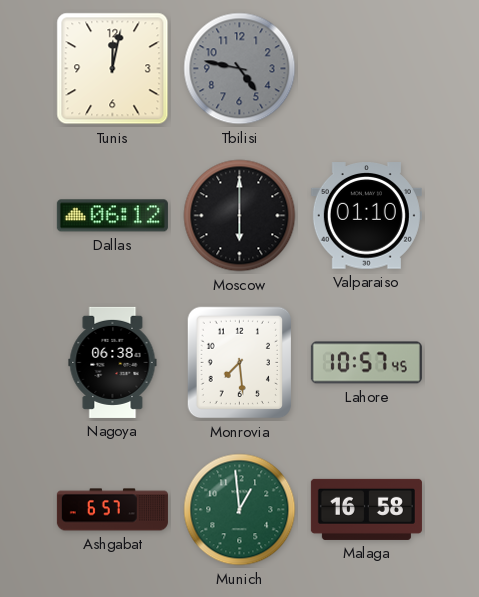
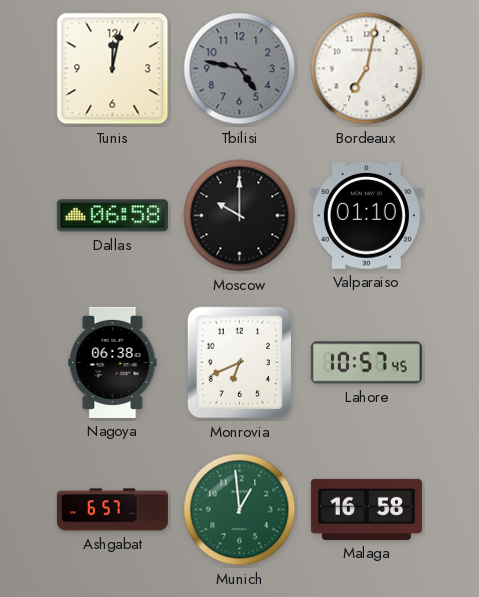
Bordeaux: none -> 7:02 (367, 69)
Dallas: 06:12 -> 06:58 (112, 216)
Moscow: 6:00 -> 10:00 (240, 216)
Monrovia: 7:29 -> 6:41 (240, 363)
